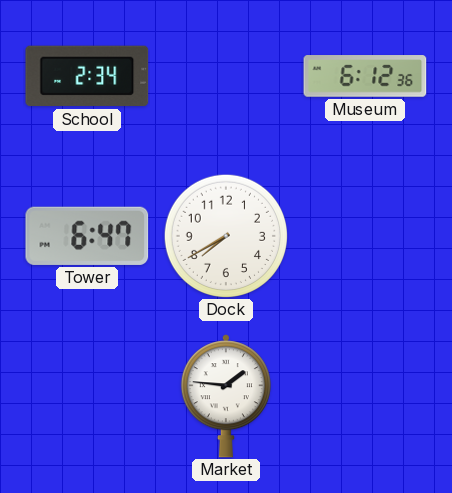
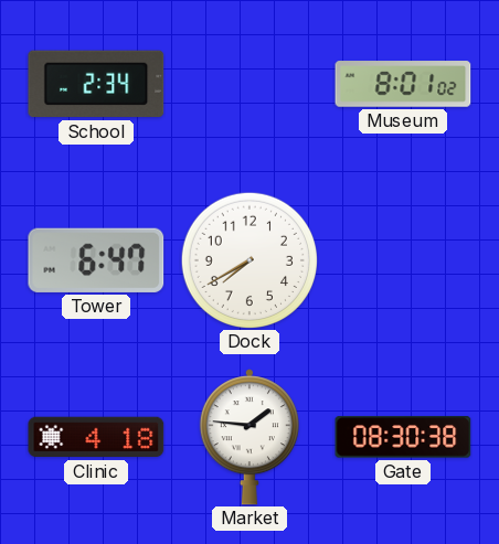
Museum: 6:12 -> 8:01 (403, 84)
Clinic: none -> 4:18 (96, 437)
Gate: none -> 08:30 (403, 437)
